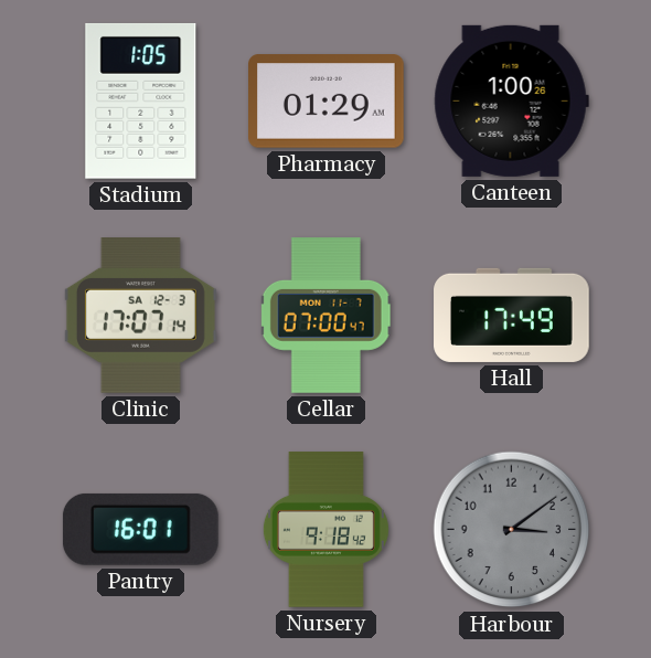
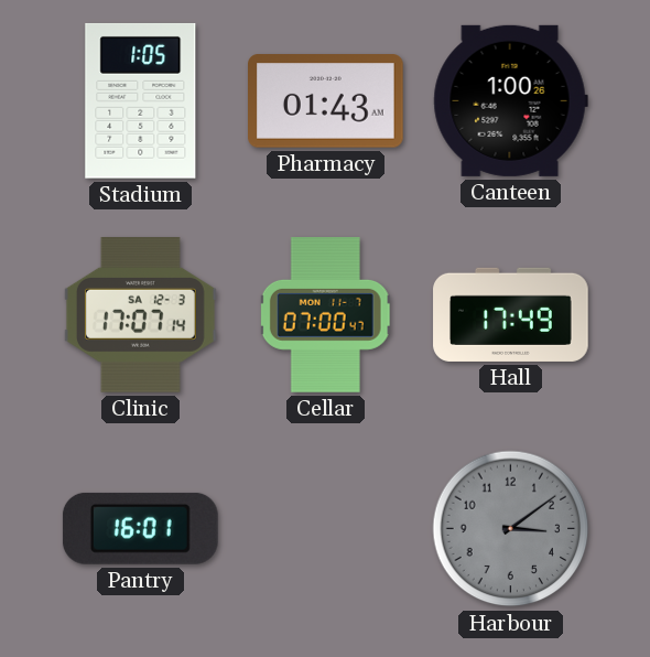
Pharmacy: 01:29 -> 01:43 (326, 101)
Nursery: 9:18 -> none (325, 530)
